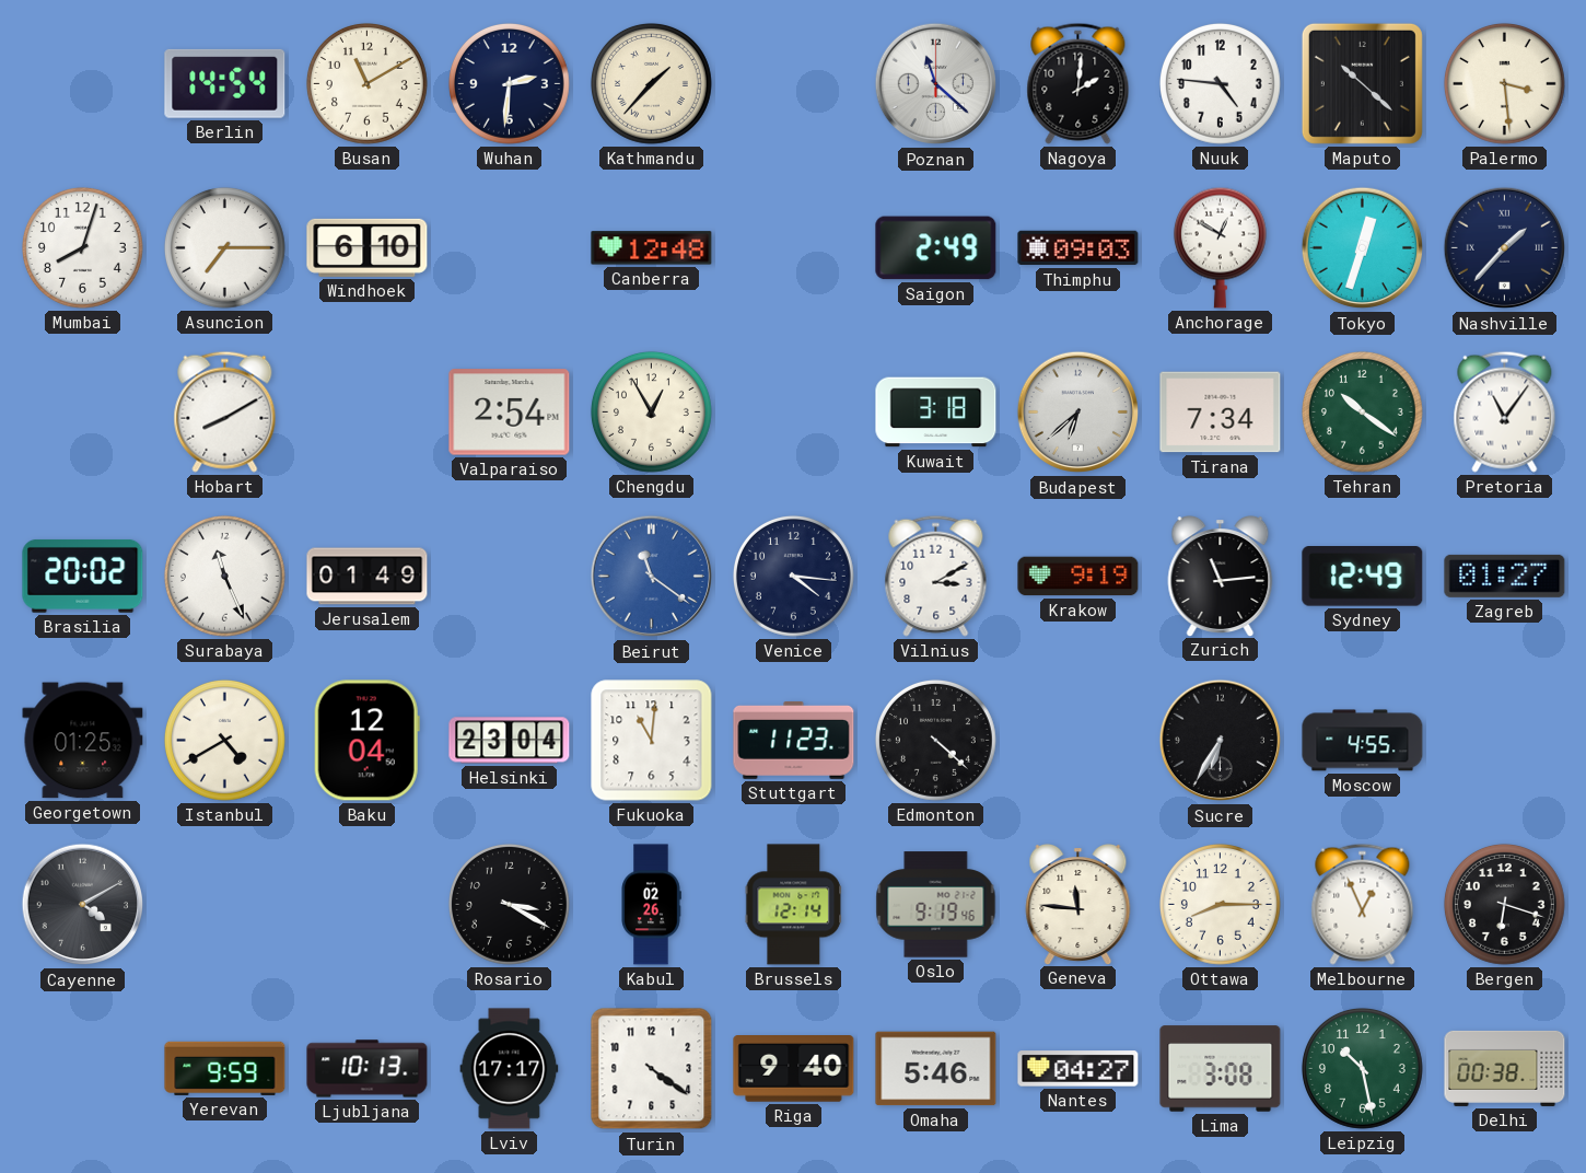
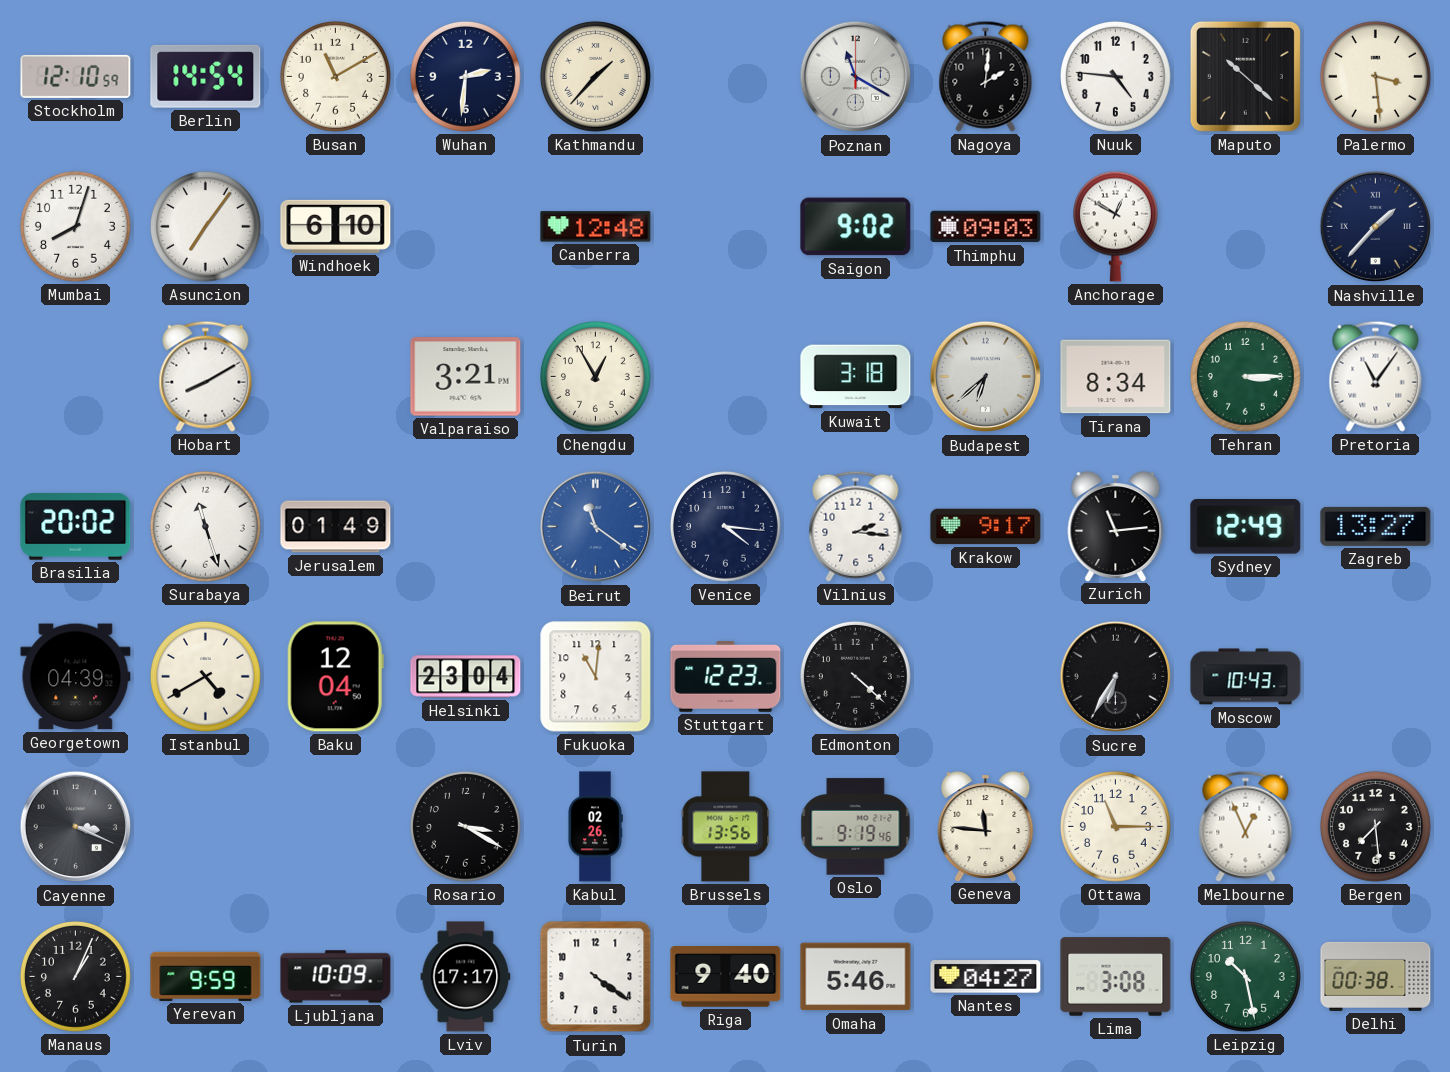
Stockholm: none -> 12:10 (76, 76)
Poznan: 11:22 -> 11:20 (856, 77)
Asuncion: 7:15 -> 7:06 (205, 226)
Saigon: 2:49 -> 9:02 (856, 227)
Tokyo: 12:33 -> none (1363, 248)
Valparaiso: 2:54 -> 3:21 (466, 377)
Tirana: 7:34 -> 8:34 (1116, 377)
Tehran: 10:21 -> 3:15 (1245, 376)
Surabaya: 11:26 -> 11:27 (205, 526)
Vilnius: 3:10 -> 2:16 (856, 526)
Krakow: 9:19 -> 9:17 (986, 527)
Zagreb: 01:27 -> 13:27 (1376, 526)
Georgetown: 01:25 -> 04:39 (76, 677)
Stuttgart: 11:23 -> 12:23 (726, 676)
Moscow: 4:55 -> 10:43 (1246, 677)
Cayenne: 4:10 -> 3:19 (76, 827)
Brussels: 12:14 -> 13:56 (726, 827)
Ottawa: 8:15 -> 11:15 (1115, 826)
Bergen: 6:18 -> 7:29 (1375, 826)
Manaus: none -> 1:04 (75, 976)
Ljubljana: 10:13 -> 10:09 (336, 977)
